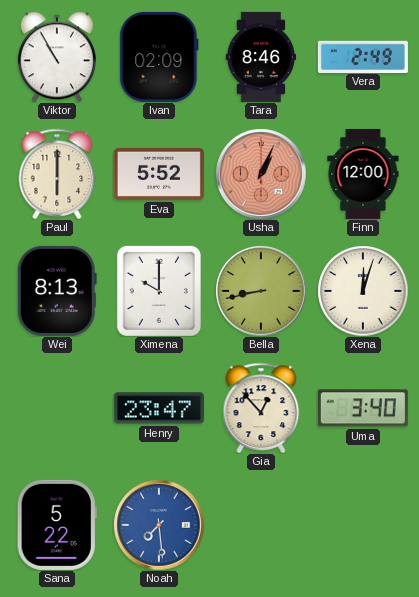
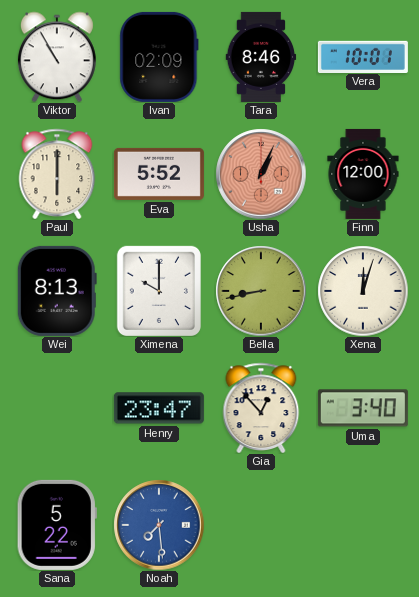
Vera: 2:49 -> 10:01 (363, 56)
